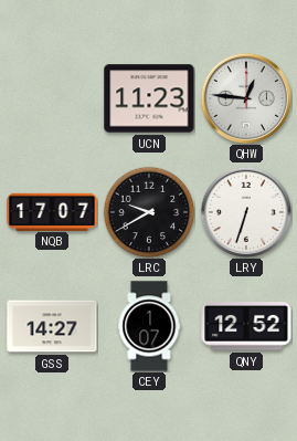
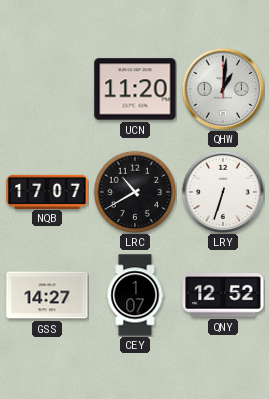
UCN: 11:23 -> 11:20 (135, 89)
QHW: 12:46 -> 1:01 (222, 88)
LRC: 9:40 -> 10:40 (135, 192)
